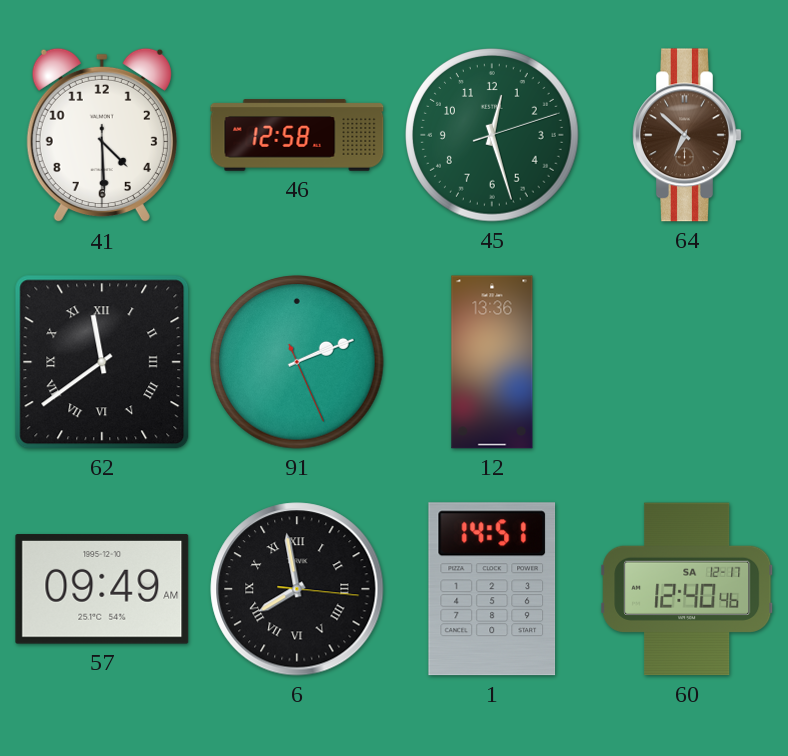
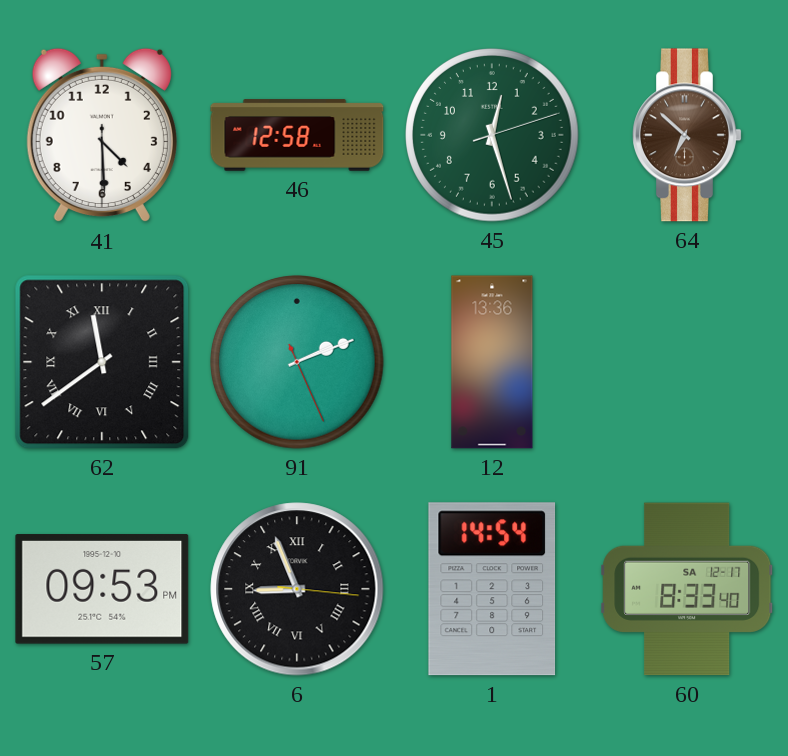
57: 09:49 -> 09:53 (102, 589)
6: 7:58 -> 8:56 (297, 589)
1: 14:51 -> 14:54 (492, 589)
60: 12:40 -> 8:33 (687, 589)
